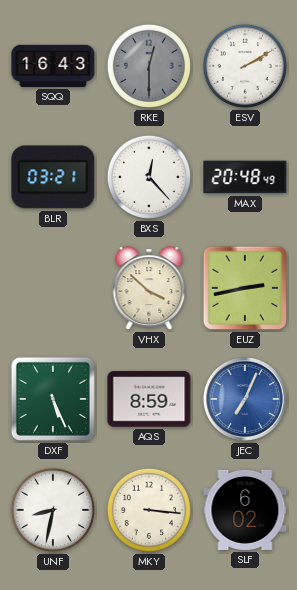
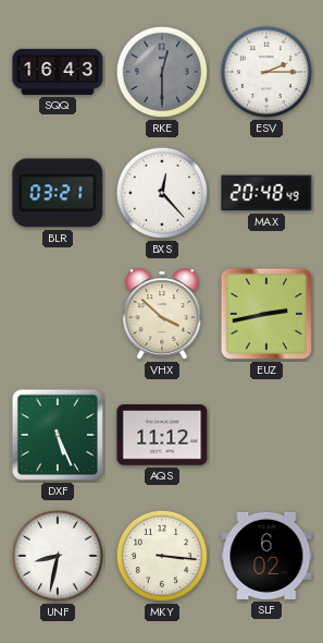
ESV: 2:10 -> 2:15 (266, 72)
AQS: 8:59 -> 11:12 (162, 435)
JEC: 7:04 -> none (245, 399)
